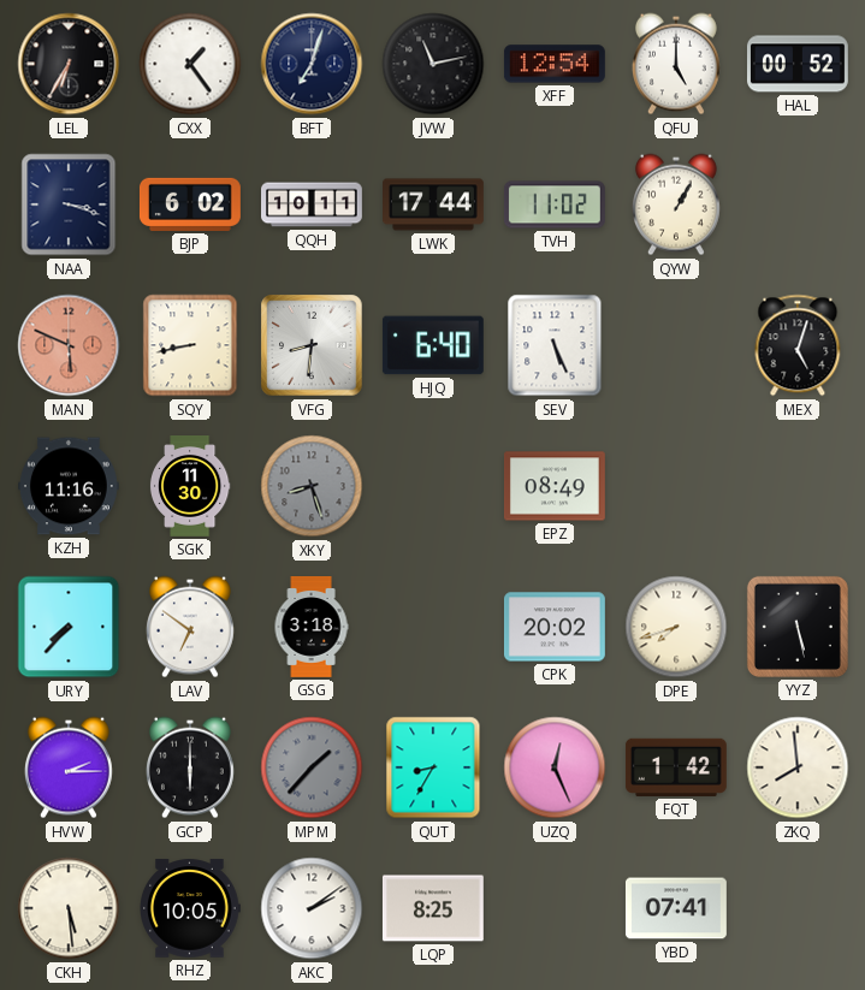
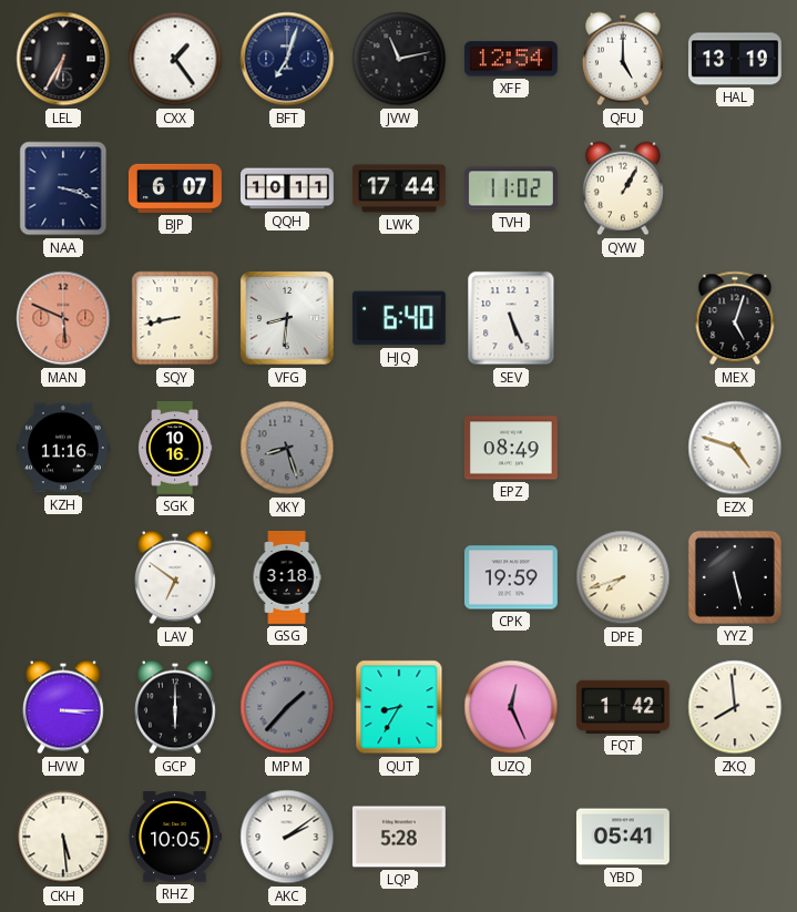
HAL: 00:52 -> 13:19 (735, 59)
BJP: 6:02 -> 6:07 (175, 188)
SGK: 11:30 -> 10:16 (175, 449)
EZX: none -> 4:48 (735, 448)
URY: 7:37 -> none (69, 627)
CPK: 20:02 -> 19:59 (511, 577)
HVW: 2:15 -> 3:15 (63, 707)
LQP: 8:25 -> 5:28 (399, 837)
YBD: 07:41 -> 05:41 (623, 837)
